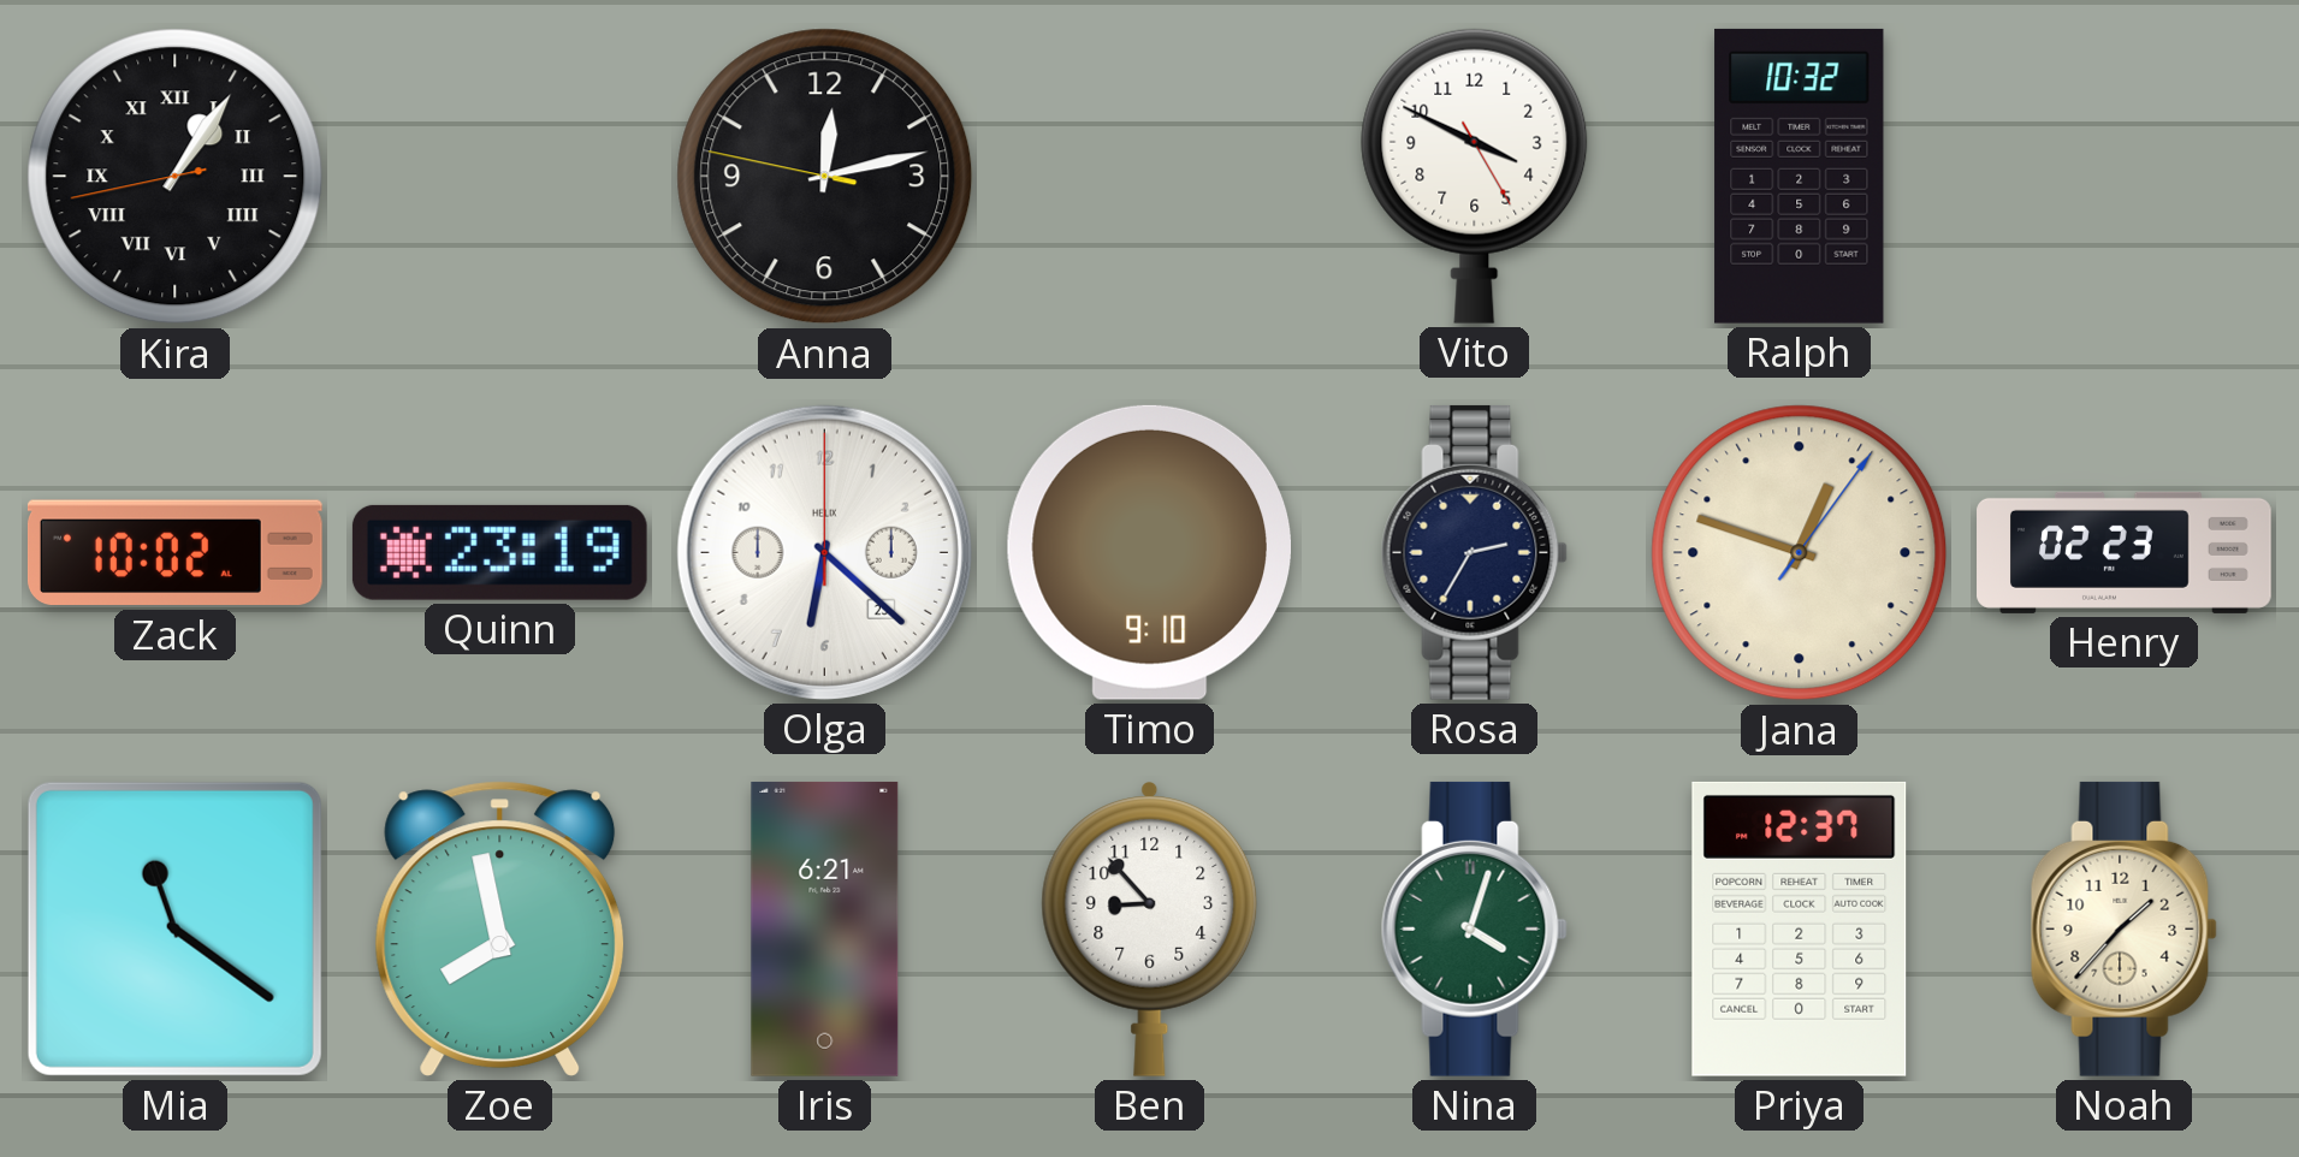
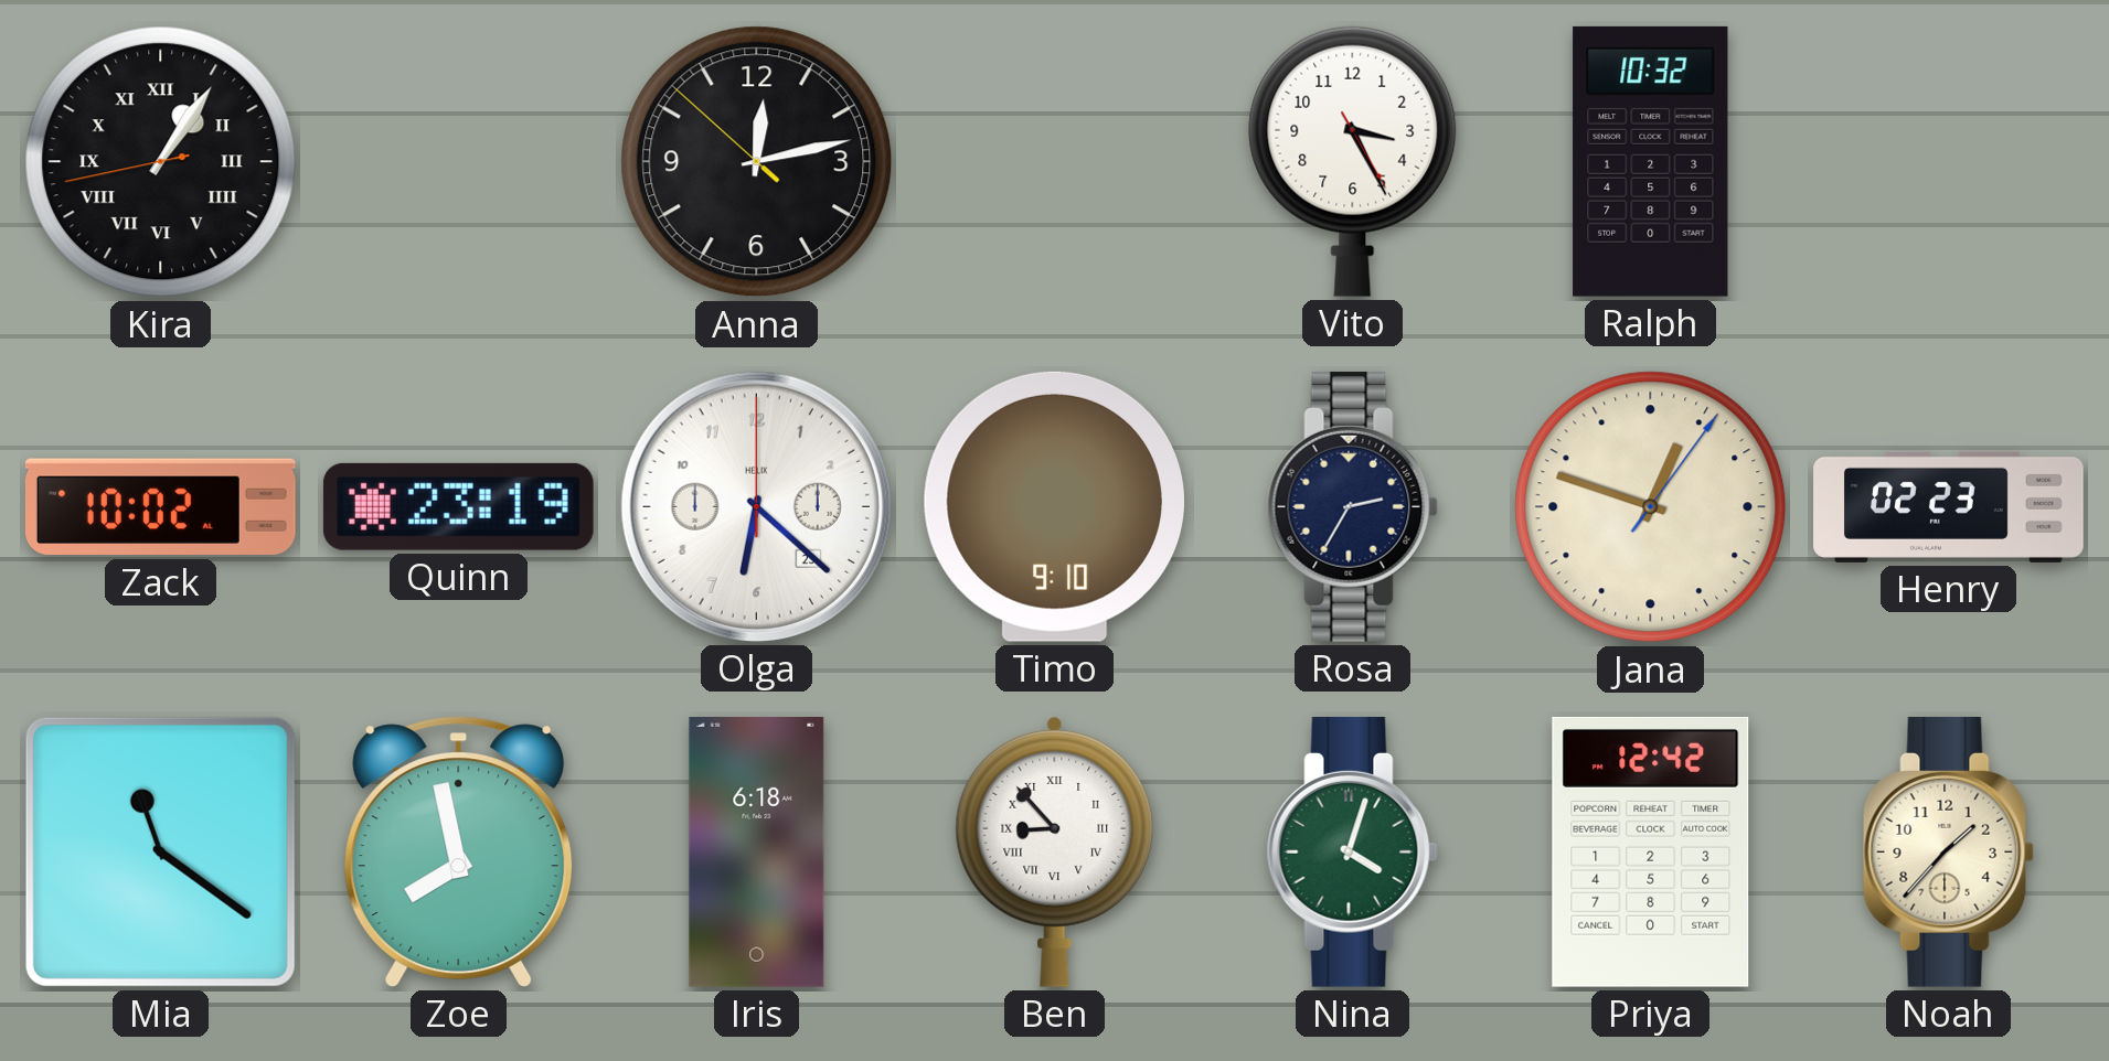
Anna: 12:12:47 -> 12:12:52 (757, 162)
Vito: 3:49 -> 3:25 (1353, 161)
Iris: 6:21 -> 6:18 (757, 851)
Ben numerals: Arabic -> Roman (1055, 853)
Priya: 12:37 -> 12:42 (1651, 851)
